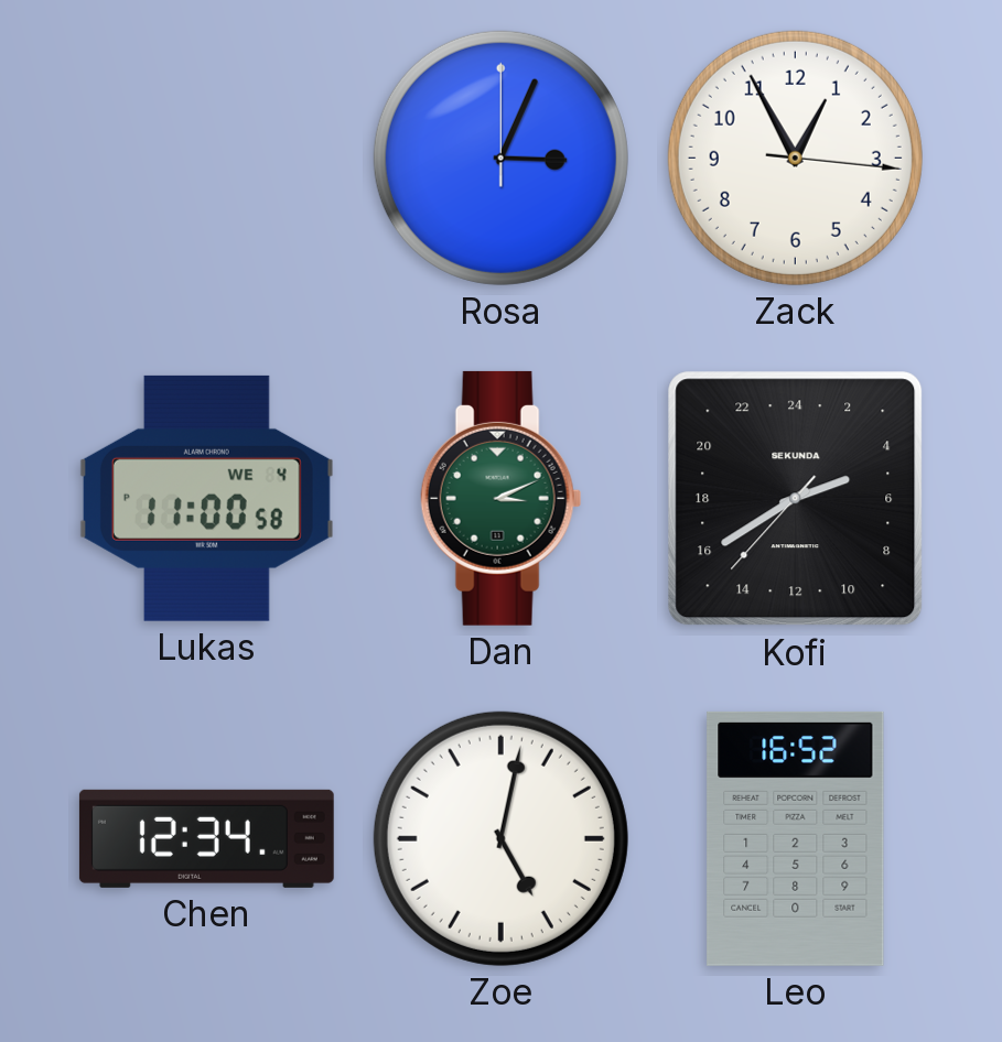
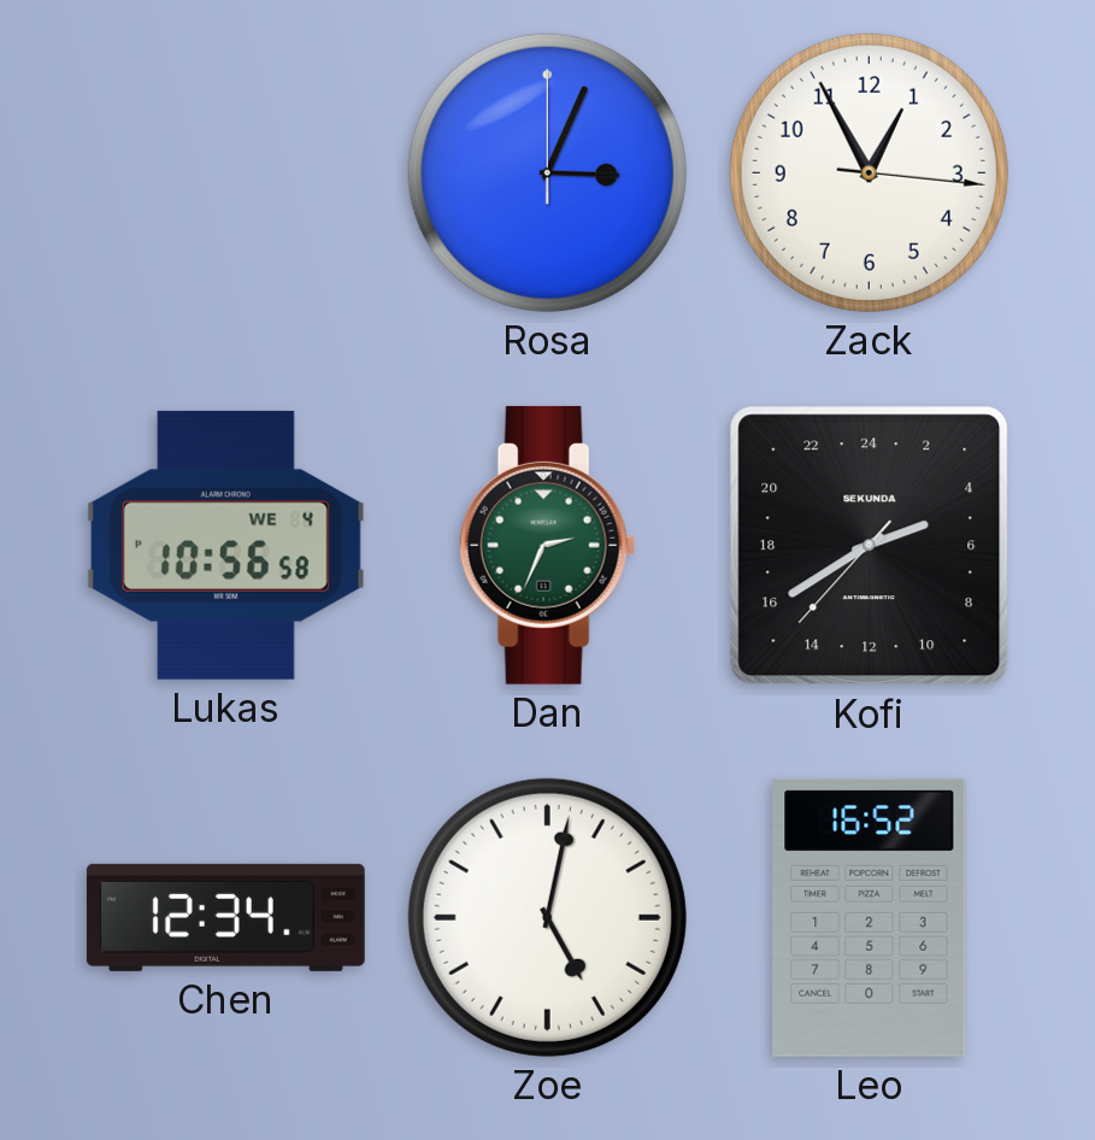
Lukas: 11:00 -> 10:56 (225, 545)
Dan: 3:11 -> 2:34 (548, 545)
